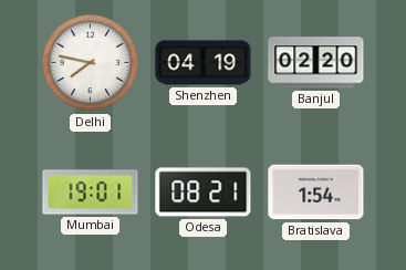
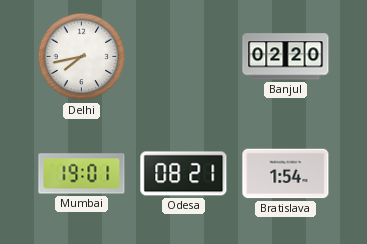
Delhi: 7:47 -> 7:43 (82, 57)
Shenzhen: 04:19 -> none (204, 63)
